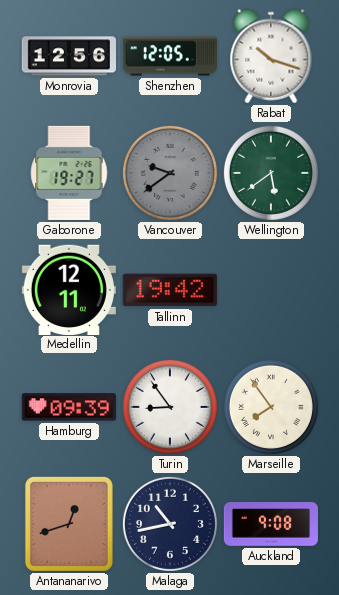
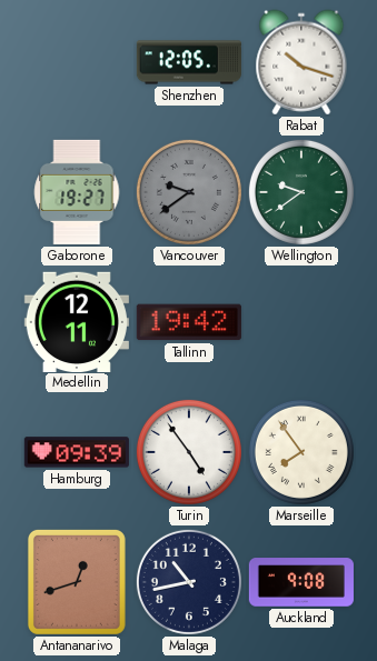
Monrovia: 12:56 -> none (69, 56)
Wellington: 5:39 -> 9:39 (301, 192)
Turin: 8:54 -> 4:54 (189, 452)
